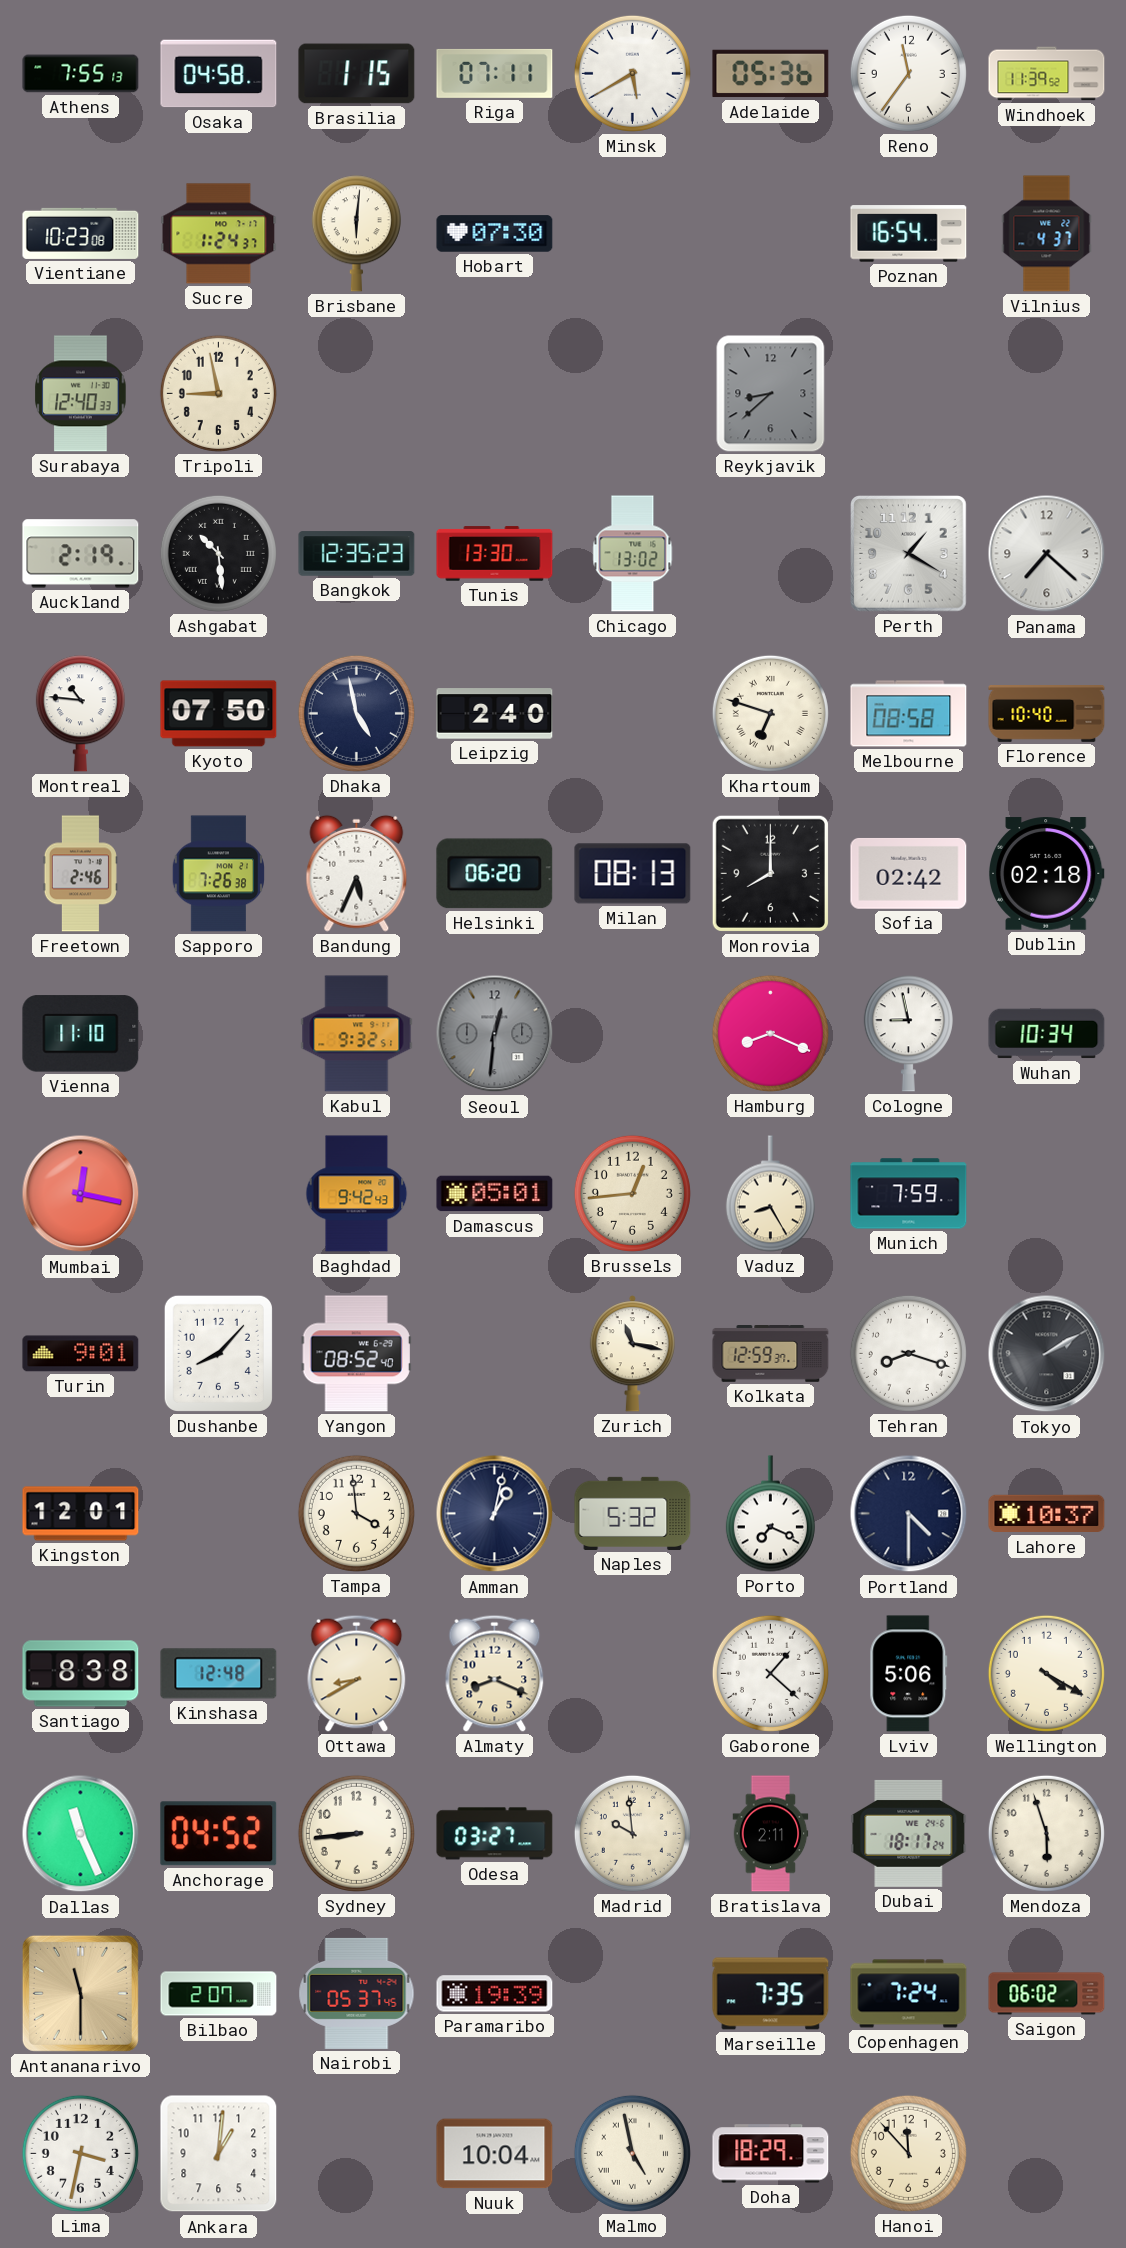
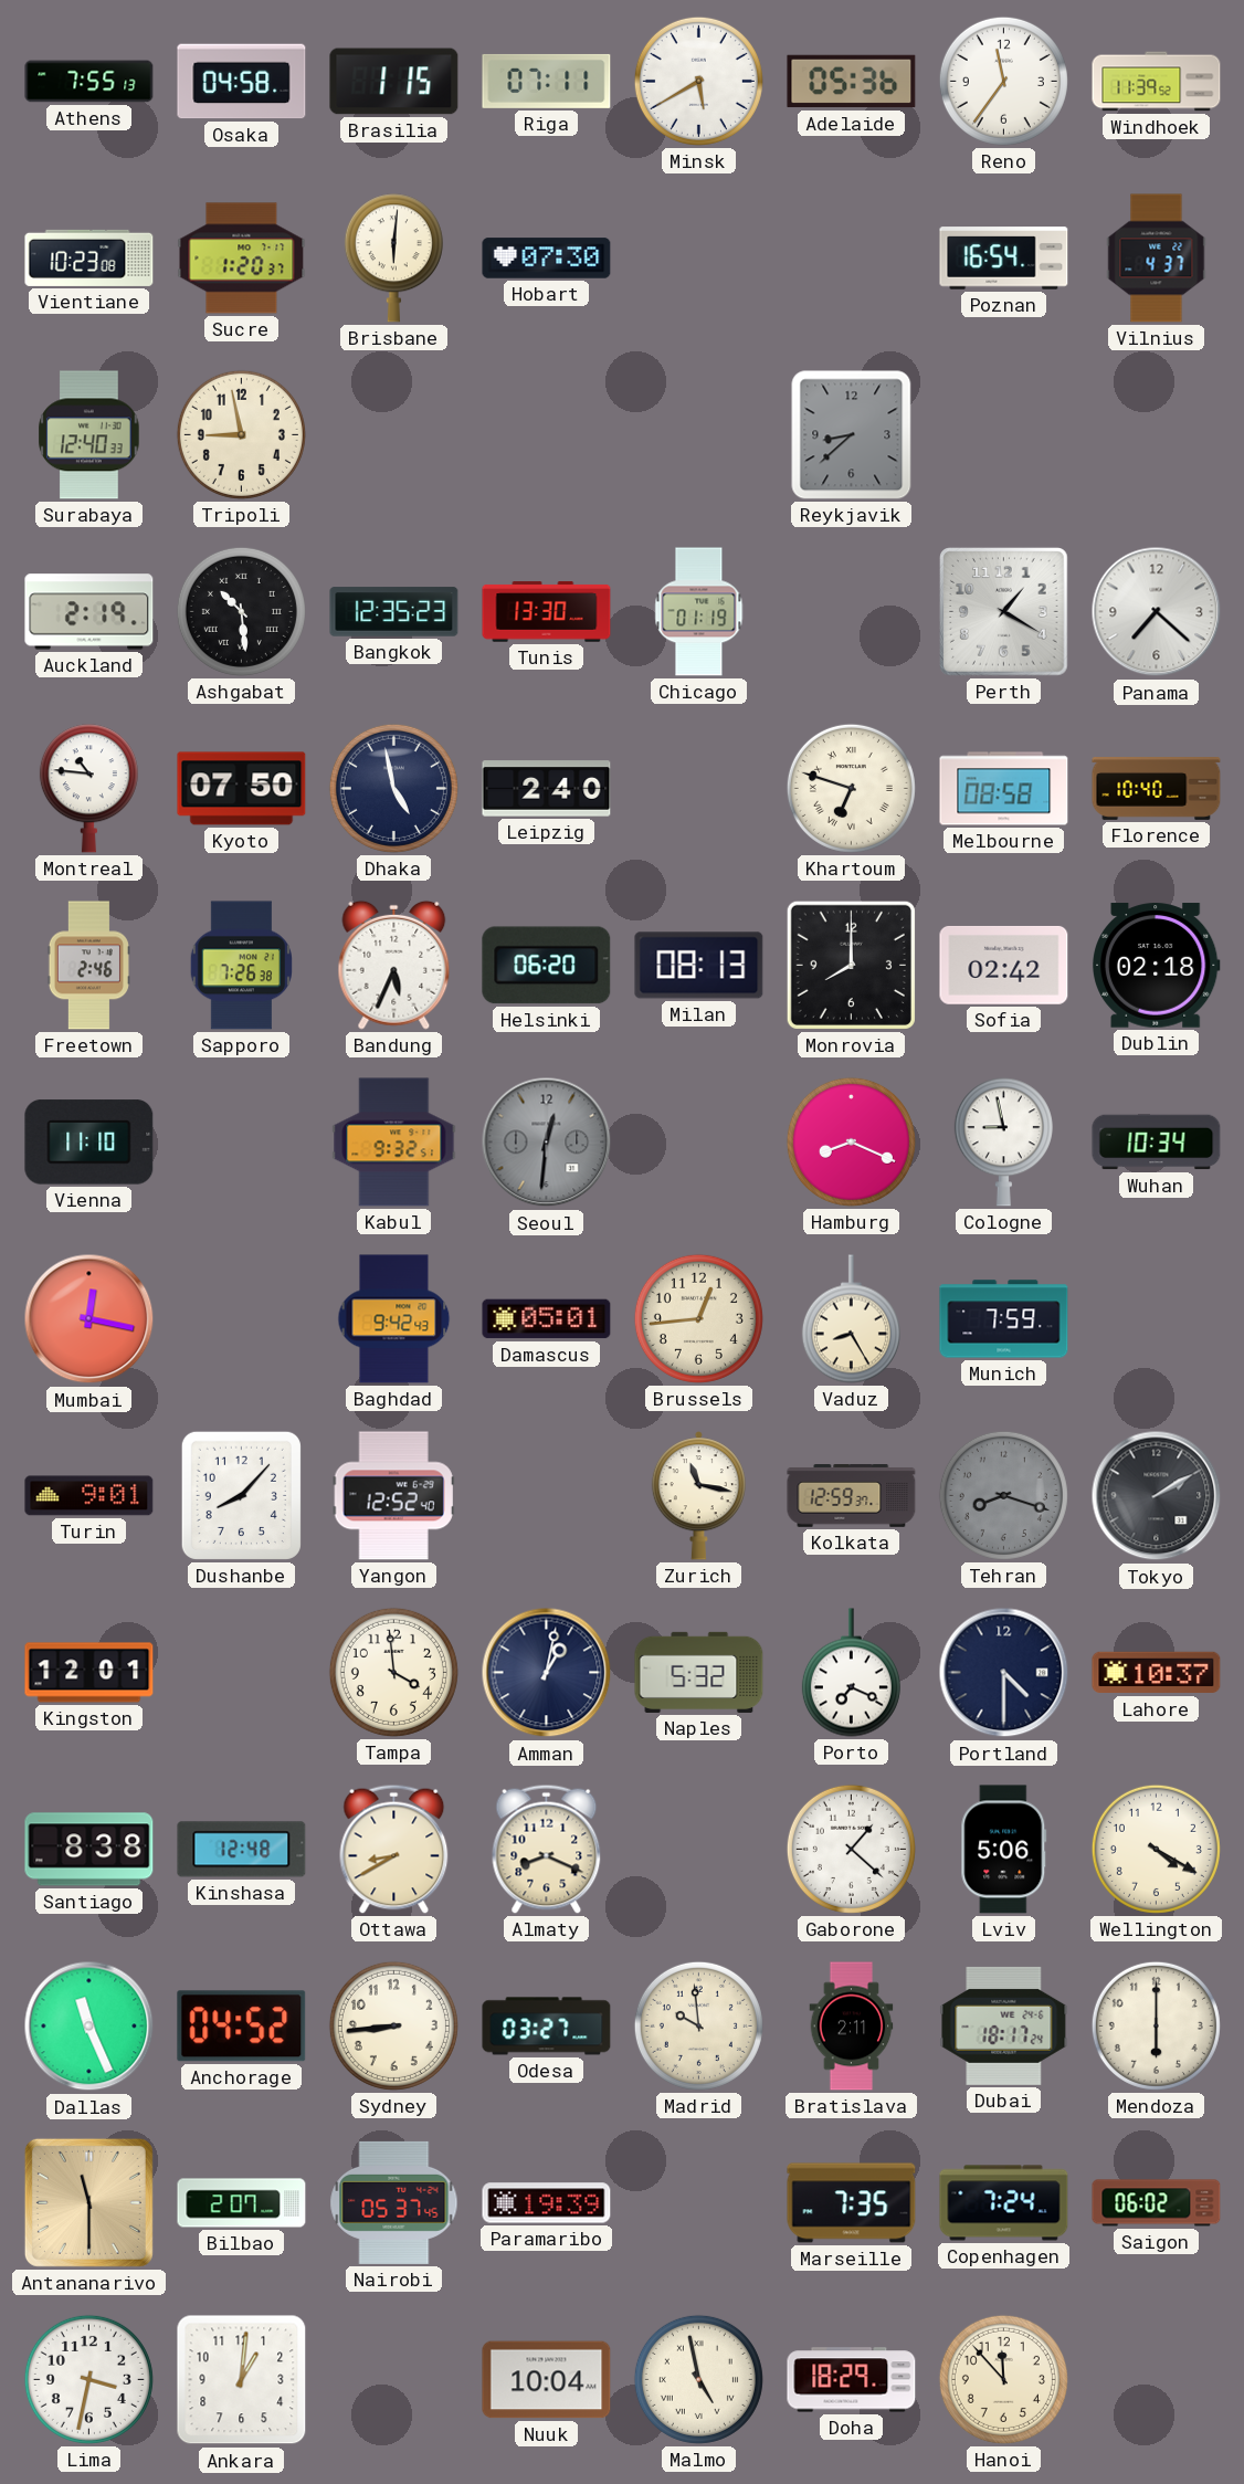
Sucre: 1:24 -> 1:20 (242, 259)
Chicago: 13:02 -> 01:19 (699, 612)
Yangon: 08:52 -> 12:52 (393, 1496)
Tehran dial: white -> grey (1003, 1495)
Mendoza: 5:57 -> 6:00 (1156, 2025)
